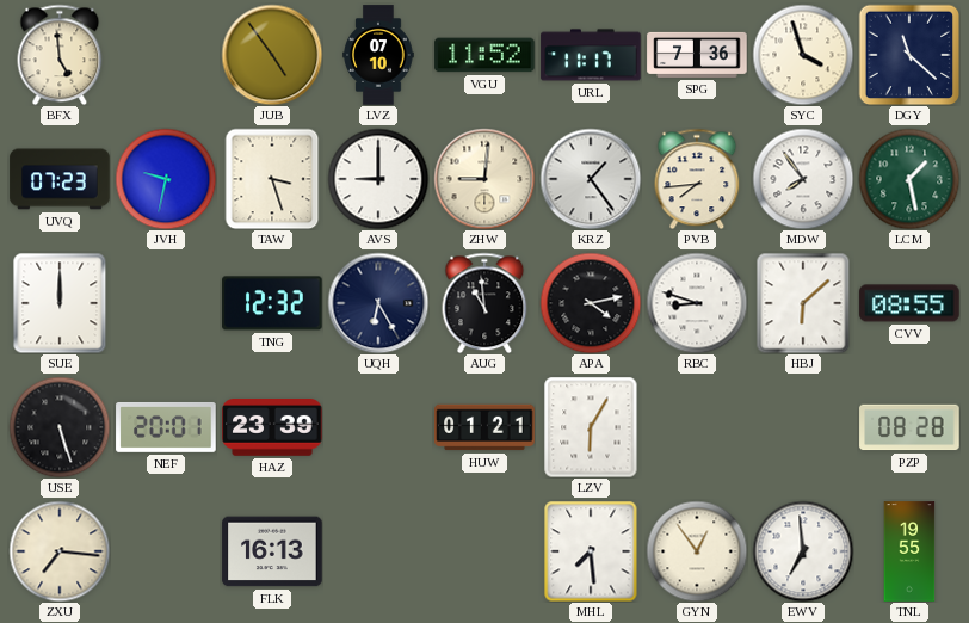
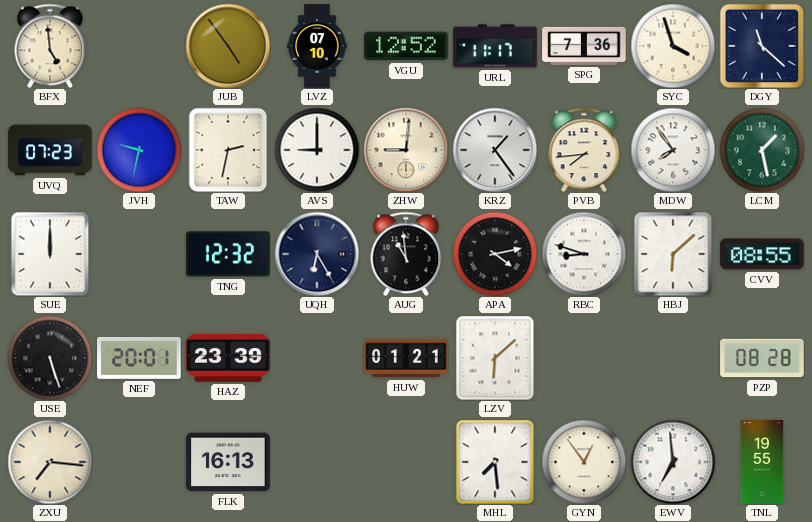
VGU: 11:52 -> 12:52 (406, 46)
TAW: 3:27 -> 2:32 (228, 150)
LZV: 6:05 -> 6:08 (495, 358)
